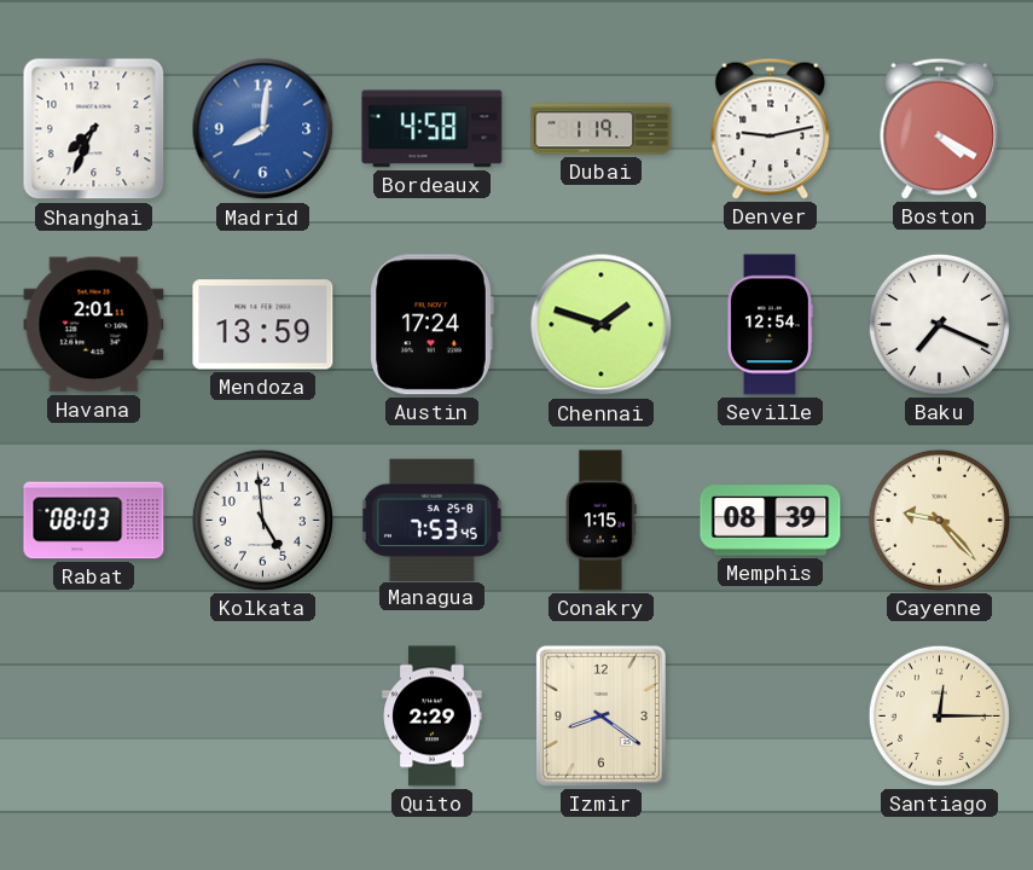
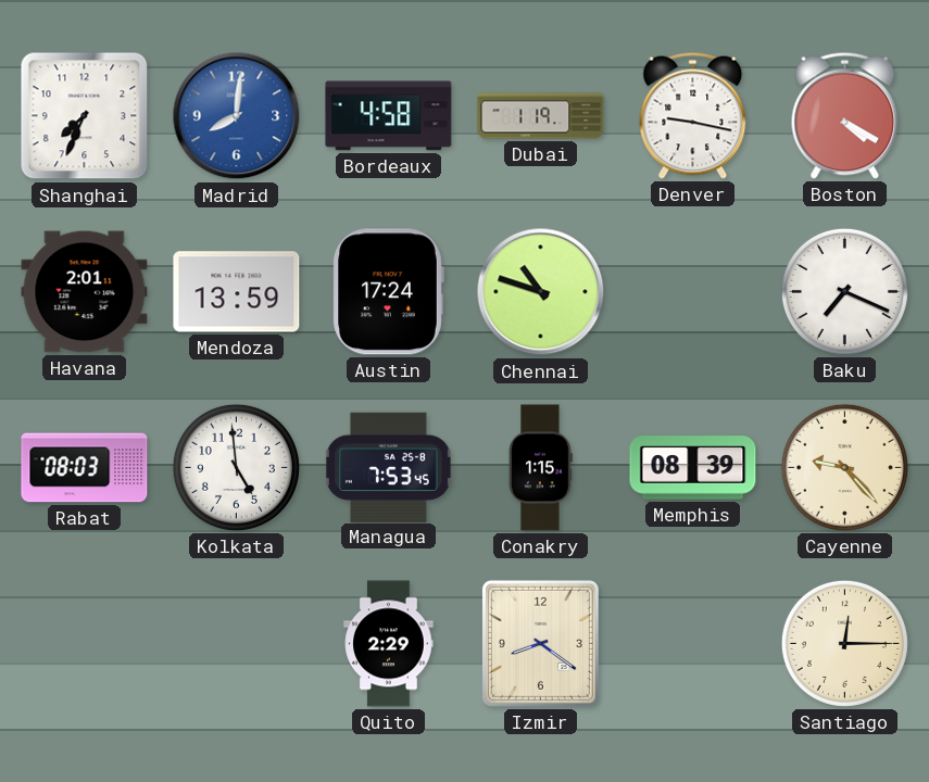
Denver: 9:13 -> 9:17 (693, 115)
Chennai: 1:48 -> 10:48 (541, 292)
Seville: 12:54 -> none (770, 325)
